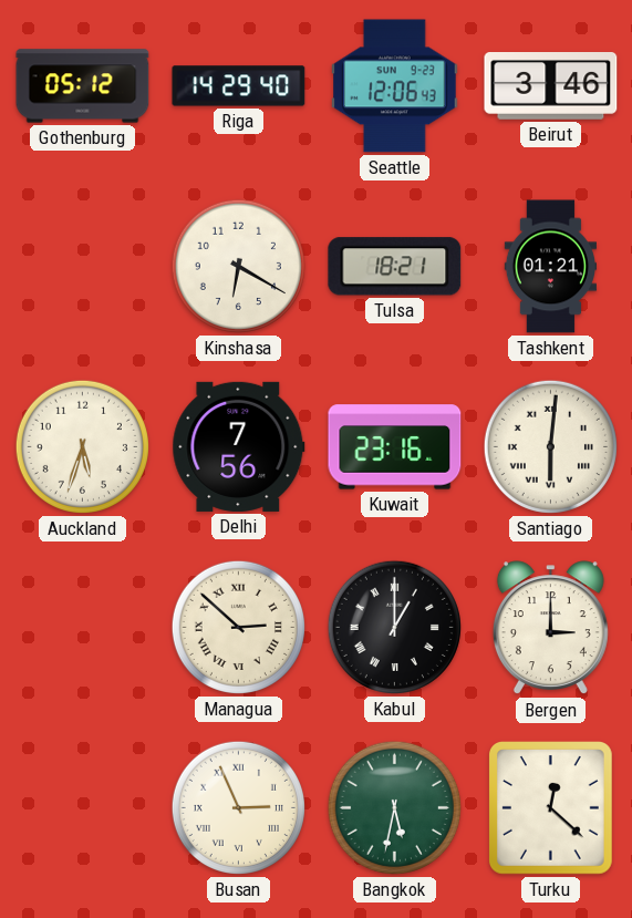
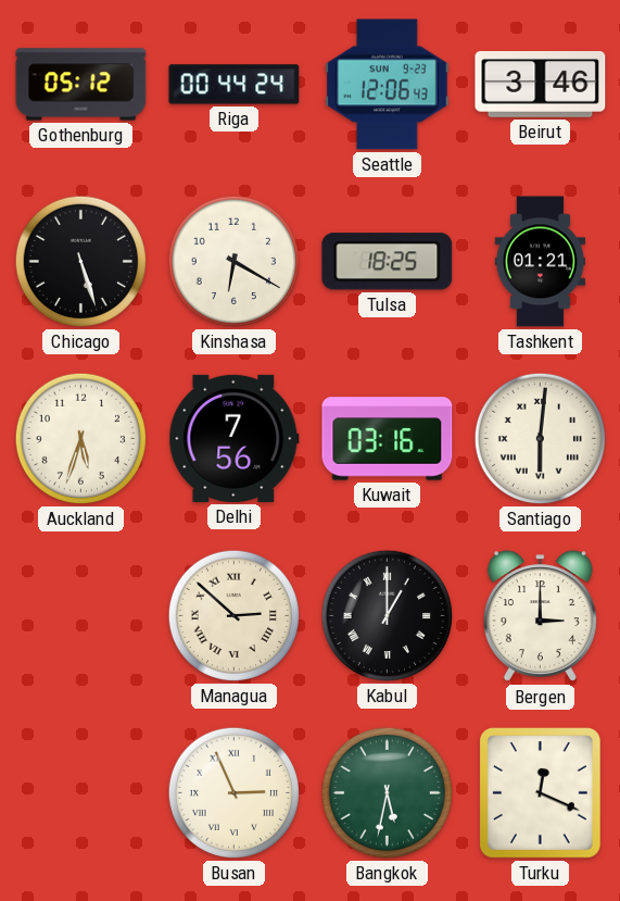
Riga: 14:29 -> 00:44 (235, 85)
Chicago: none -> 5:27 (80, 261)
Tulsa: 18:21 -> 18:25 (388, 262)
Kuwait: 23:16 -> 03:16 (388, 439)
Turku: 12:22 -> 12:19 (540, 793)
